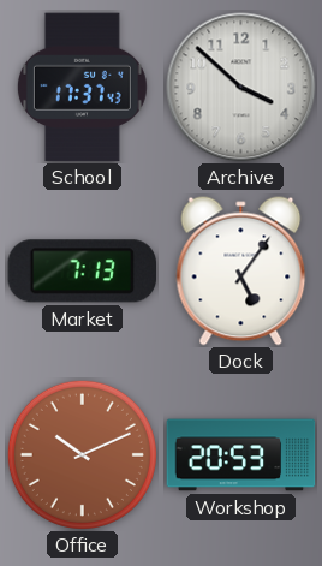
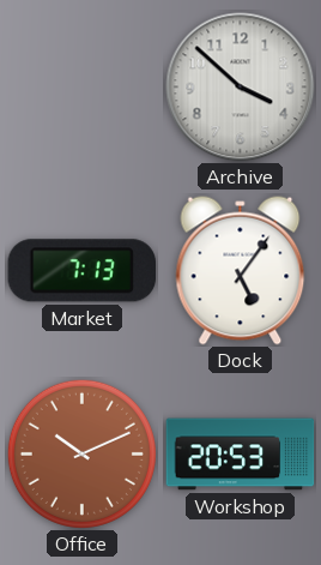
School: 17:37 -> none (82, 88)
